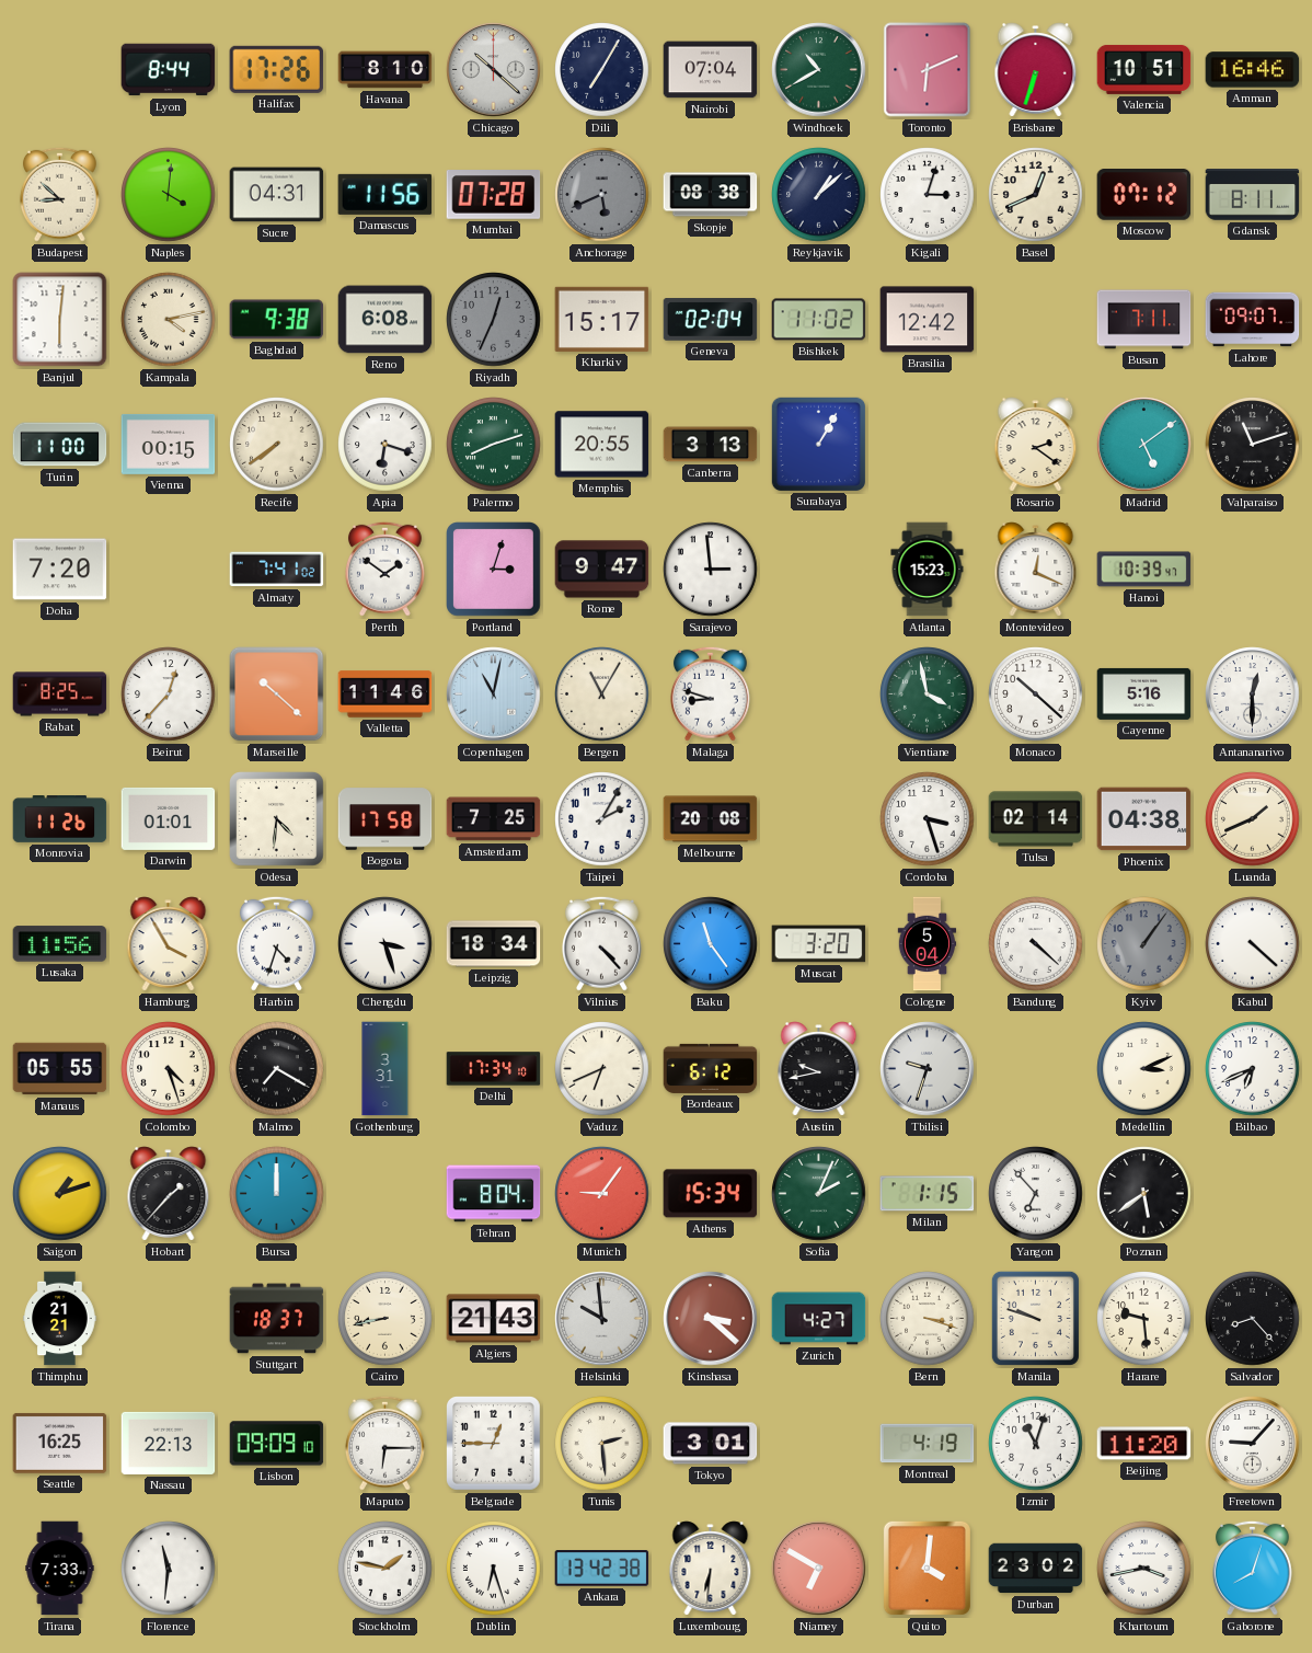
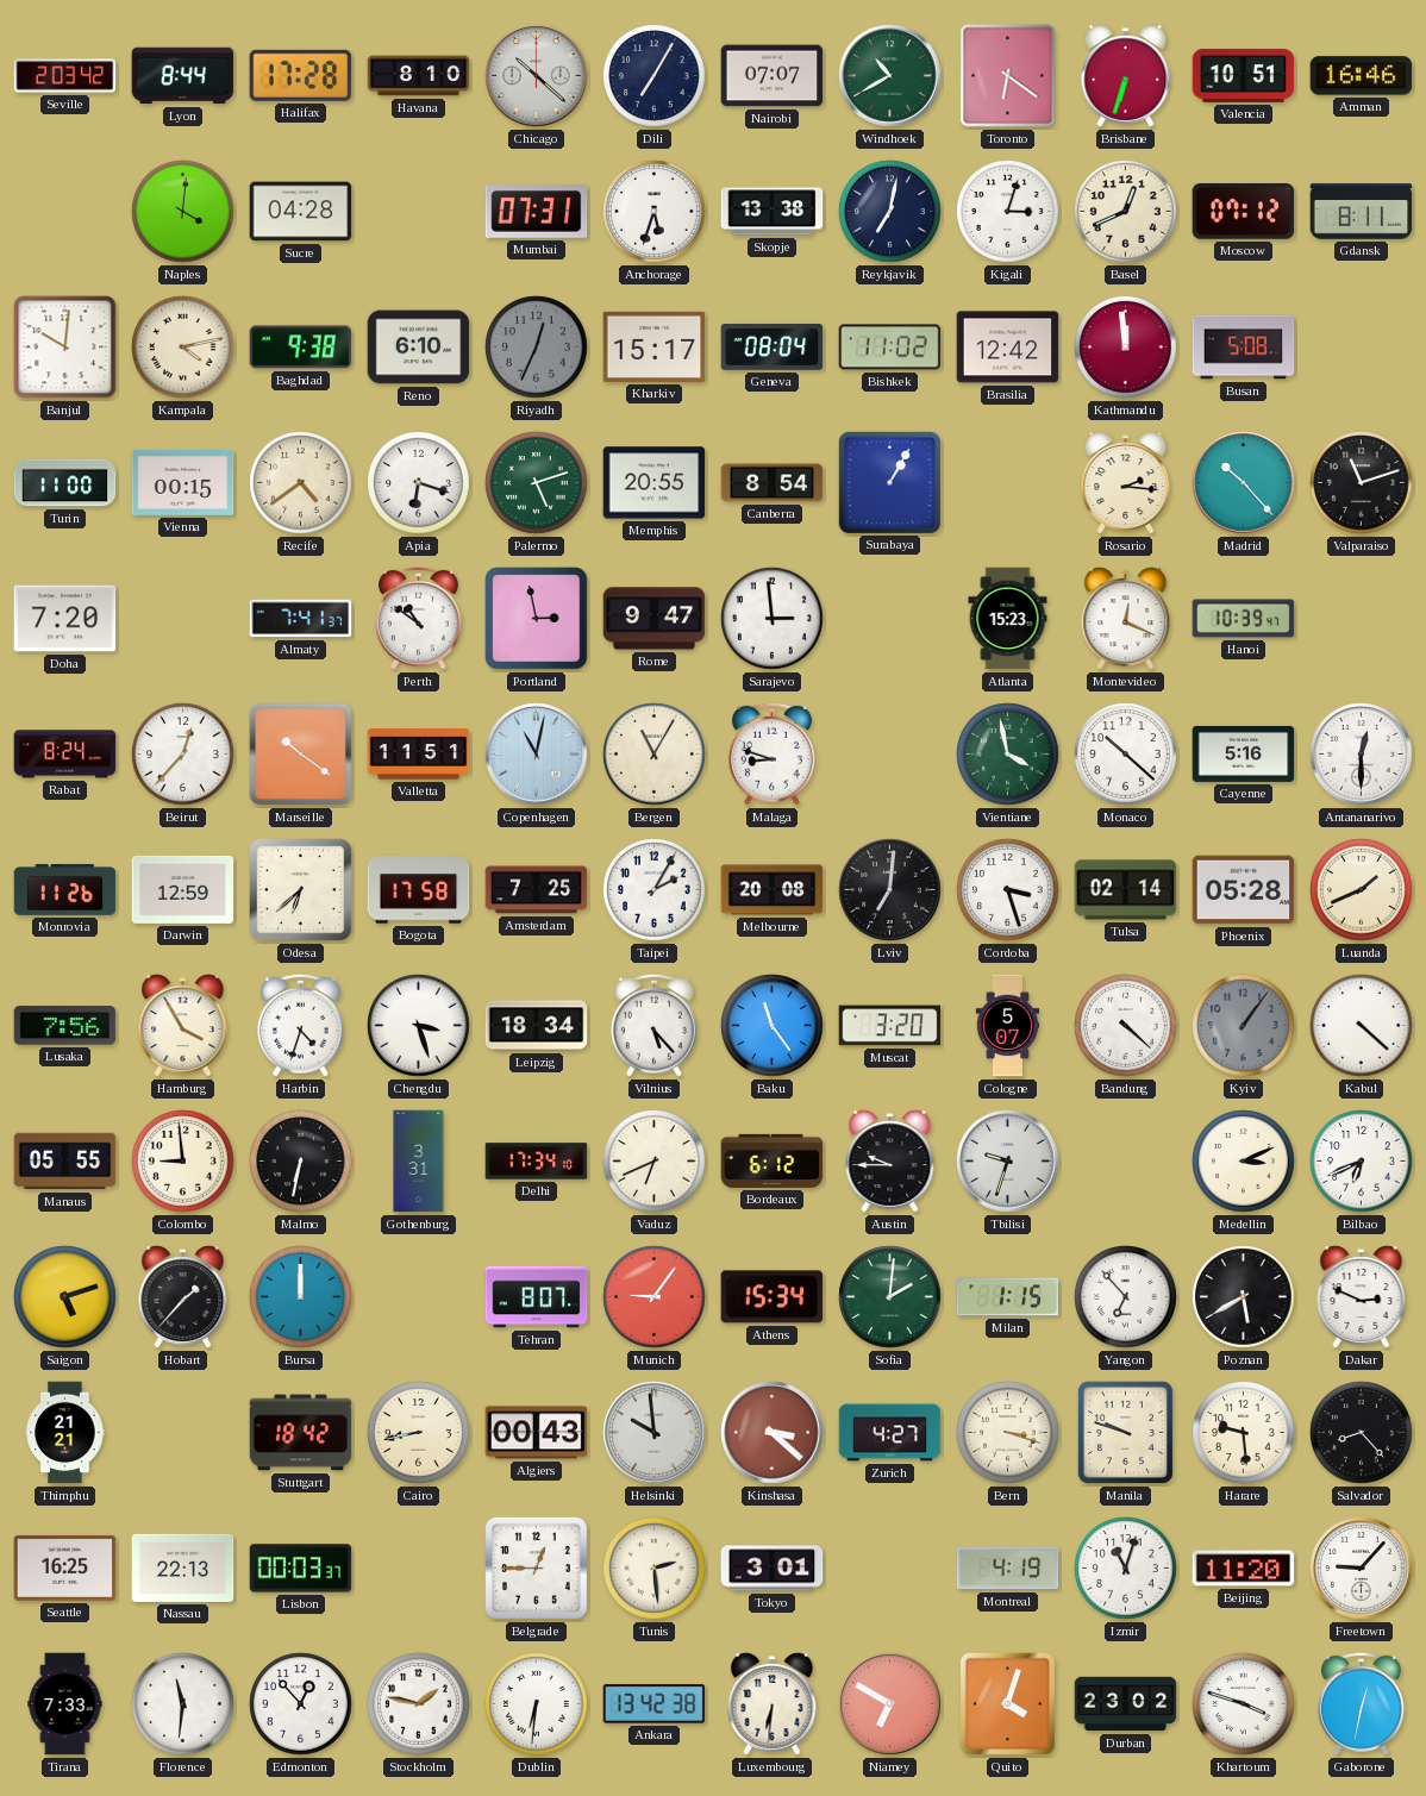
Seville: none -> 2:03 (65, 76)
Halifax: 17:26 -> 17:28 (301, 75)
Nairobi: 07:04 -> 07:07 (773, 76)
Toronto: 6:11 -> 6:21 (1008, 76)
Budapest: 8:52 -> none (59, 194)
Sucre: 04:31 -> 04:28 (301, 212)
Damascus: 11:56 -> none (385, 194)
Mumbai: 07:28 -> 07:31 (537, 212)
Anchorage: 5:41 -> 5:33 (655, 212)
Anchorage dial: grey -> white (655, 212)
Skopje: 08:38 -> 13:38 (773, 212)
Reykjavik: 1:08 -> 7:02 (890, 212)
Banjul: 6:01 -> 10:01 (65, 348)
Reno: 6:08 -> 6:10 (419, 348)
Geneva: 02:04 -> 08:04 (773, 348)
Kathmandu: none -> 11:59 (1126, 348)
Busan: 7:11 -> 5:08 (1244, 348)
Lahore: 09:07 -> none (1253, 320)
Recife: 7:39 -> 4:39 (301, 483)
Palermo: 8:12 -> 5:12 (537, 483)
Canberra: 3:13 -> 8:54 (773, 483)
Rosario: 2:21 -> 2:16 (1126, 483)
Madrid: 5:09 -> 10:23 (1244, 483)
Almaty: 7:41:02 -> 7:41:37 (301, 619)
Perth: 1:51 -> 10:51 (418, 618)
Portland: 3:03 -> 2:58 (537, 619)
Rabat: 8:25 -> 8:24 (65, 755)
Marseille: 10:22 -> 10:21 (301, 755)
Valletta: 11:46 -> 11:51 (419, 755)
Darwin: 01:01 -> 12:59 (183, 889)
Odesa: 4:31 -> 6:38 (301, 890)
Lviv: none -> 7:01 (890, 890)
Phoenix: 04:38 -> 05:28 (1244, 890)
Lusaka: 11:56 -> 7:56 (65, 1026)
Vilnius: 4:23 -> 5:23 (653, 1025)
Cologne: 5:04 -> 5:07 (1008, 1026)
Colombo: 4:27 -> 8:59 (183, 1162)
Malmo: 7:20 -> 6:32 (301, 1162)
Austin: 9:43 -> 9:45 (890, 1162)
Saigon: 1:12 -> 5:12 (65, 1297)
Tehran: 8:04 -> 8:07 (537, 1297)
Sofia: 2:04 -> 2:01 (890, 1297)
Poznan: 5:39 -> 5:40 (1244, 1297)
Dakar: none -> 2:49 (1362, 1297)
Stuttgart: 18:37 -> 18:42 (301, 1433)
Algiers: 21:43 -> 00:43 (537, 1433)
Lisbon: 09:09 -> 00:03 (301, 1569)
Maputo: 6:15 -> none (384, 1443)
Edmonton: none -> 12:53 (301, 1704)
Dublin: 6:27 -> 6:31 (537, 1704)
Quito: 4:01 -> 4:03 (1007, 1703)
Khartoum: 3:43 -> 3:48 (1244, 1704)
Gaborone: 8:03 -> 12:32 (1361, 1703)
